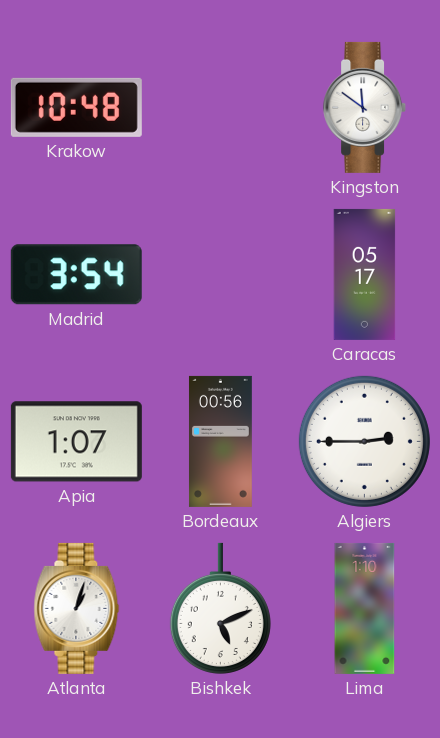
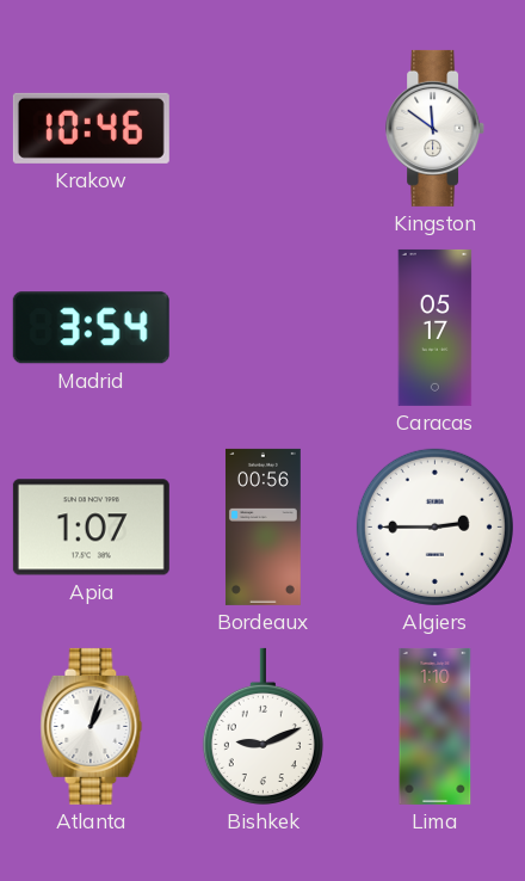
Krakow: 10:48 -> 10:46 (91, 128)
Bishkek: 5:11 -> 9:11 (262, 726)
